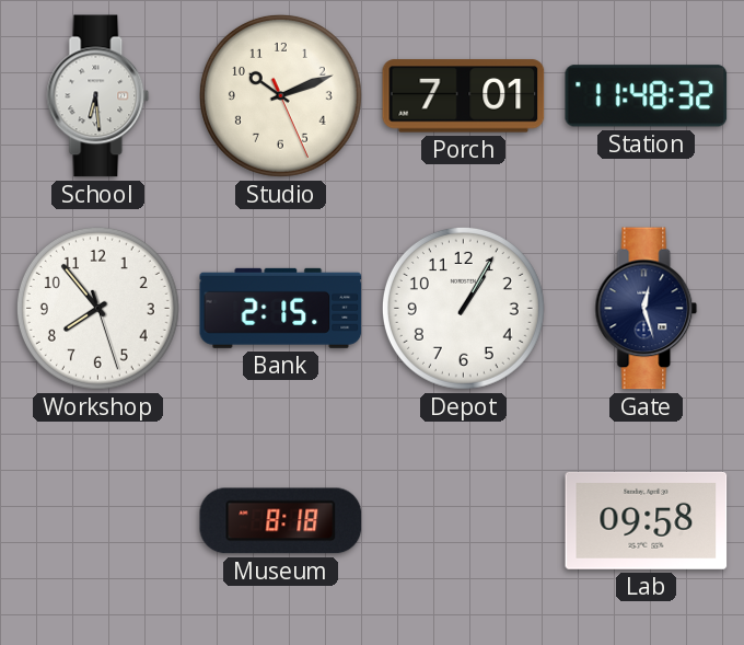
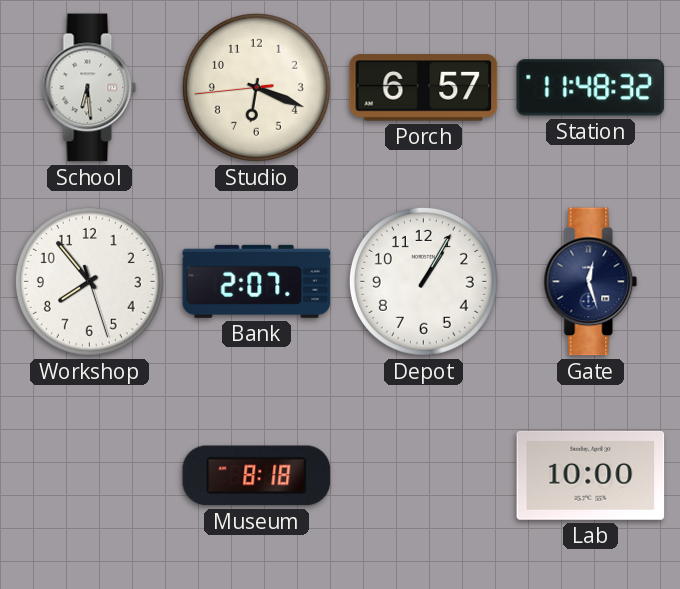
Studio: 10:11 -> 6:18 (256, 87)
Porch: 7:01 -> 6:57 (424, 88)
Bank: 2:15 -> 2:07 (257, 281)
Lab: 09:58 -> 10:00 (591, 475)
